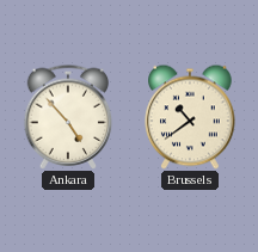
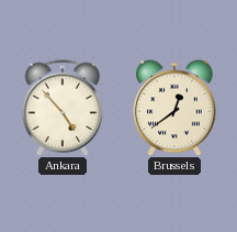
Brussels: 10:39 -> 12:39 (174, 108)
